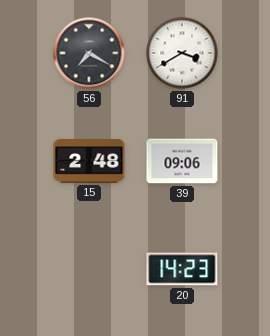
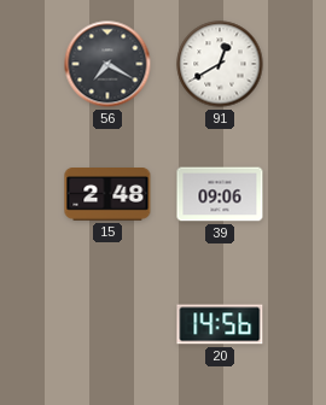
91: 3:40 -> 12:40 (220, 64)
20: 14:23 -> 14:56 (220, 324)
